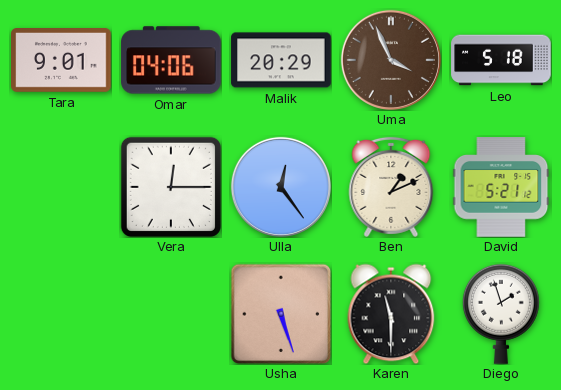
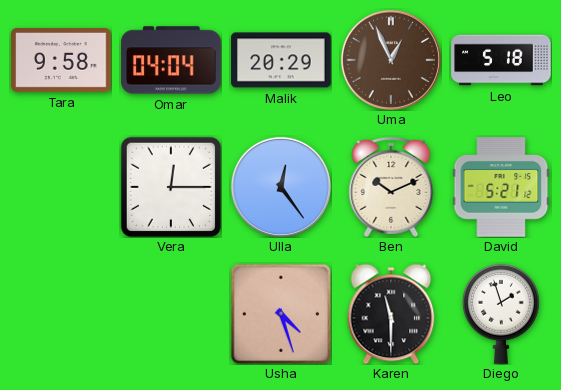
Tara: 9:01 -> 9:58 (61, 61)
Omar: 04:06 -> 04:04 (171, 60)
Uma: 3:56 -> 12:56 (391, 60)
Ben: 1:11 -> 10:11 (391, 187)
Usha: 5:27 -> 4:27 (281, 314)
